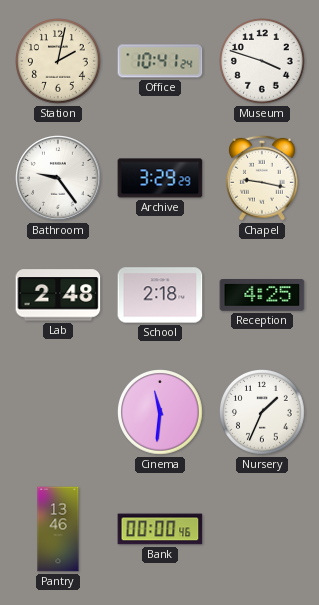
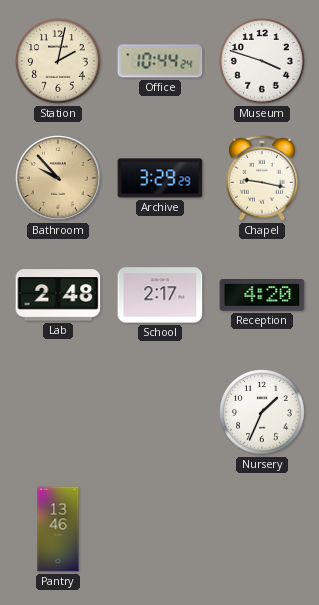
Office: 10:41 -> 10:44 (160, 61)
Bathroom: 9:24 -> 9:53 (58, 178)
Bathroom dial: white -> champagne (58, 178)
School: 2:18 -> 2:17 (160, 295)
Reception: 4:25 -> 4:20 (262, 296)
Cinema: 11:31 -> none (161, 413)
Bank: 00:00 -> none (160, 529)
